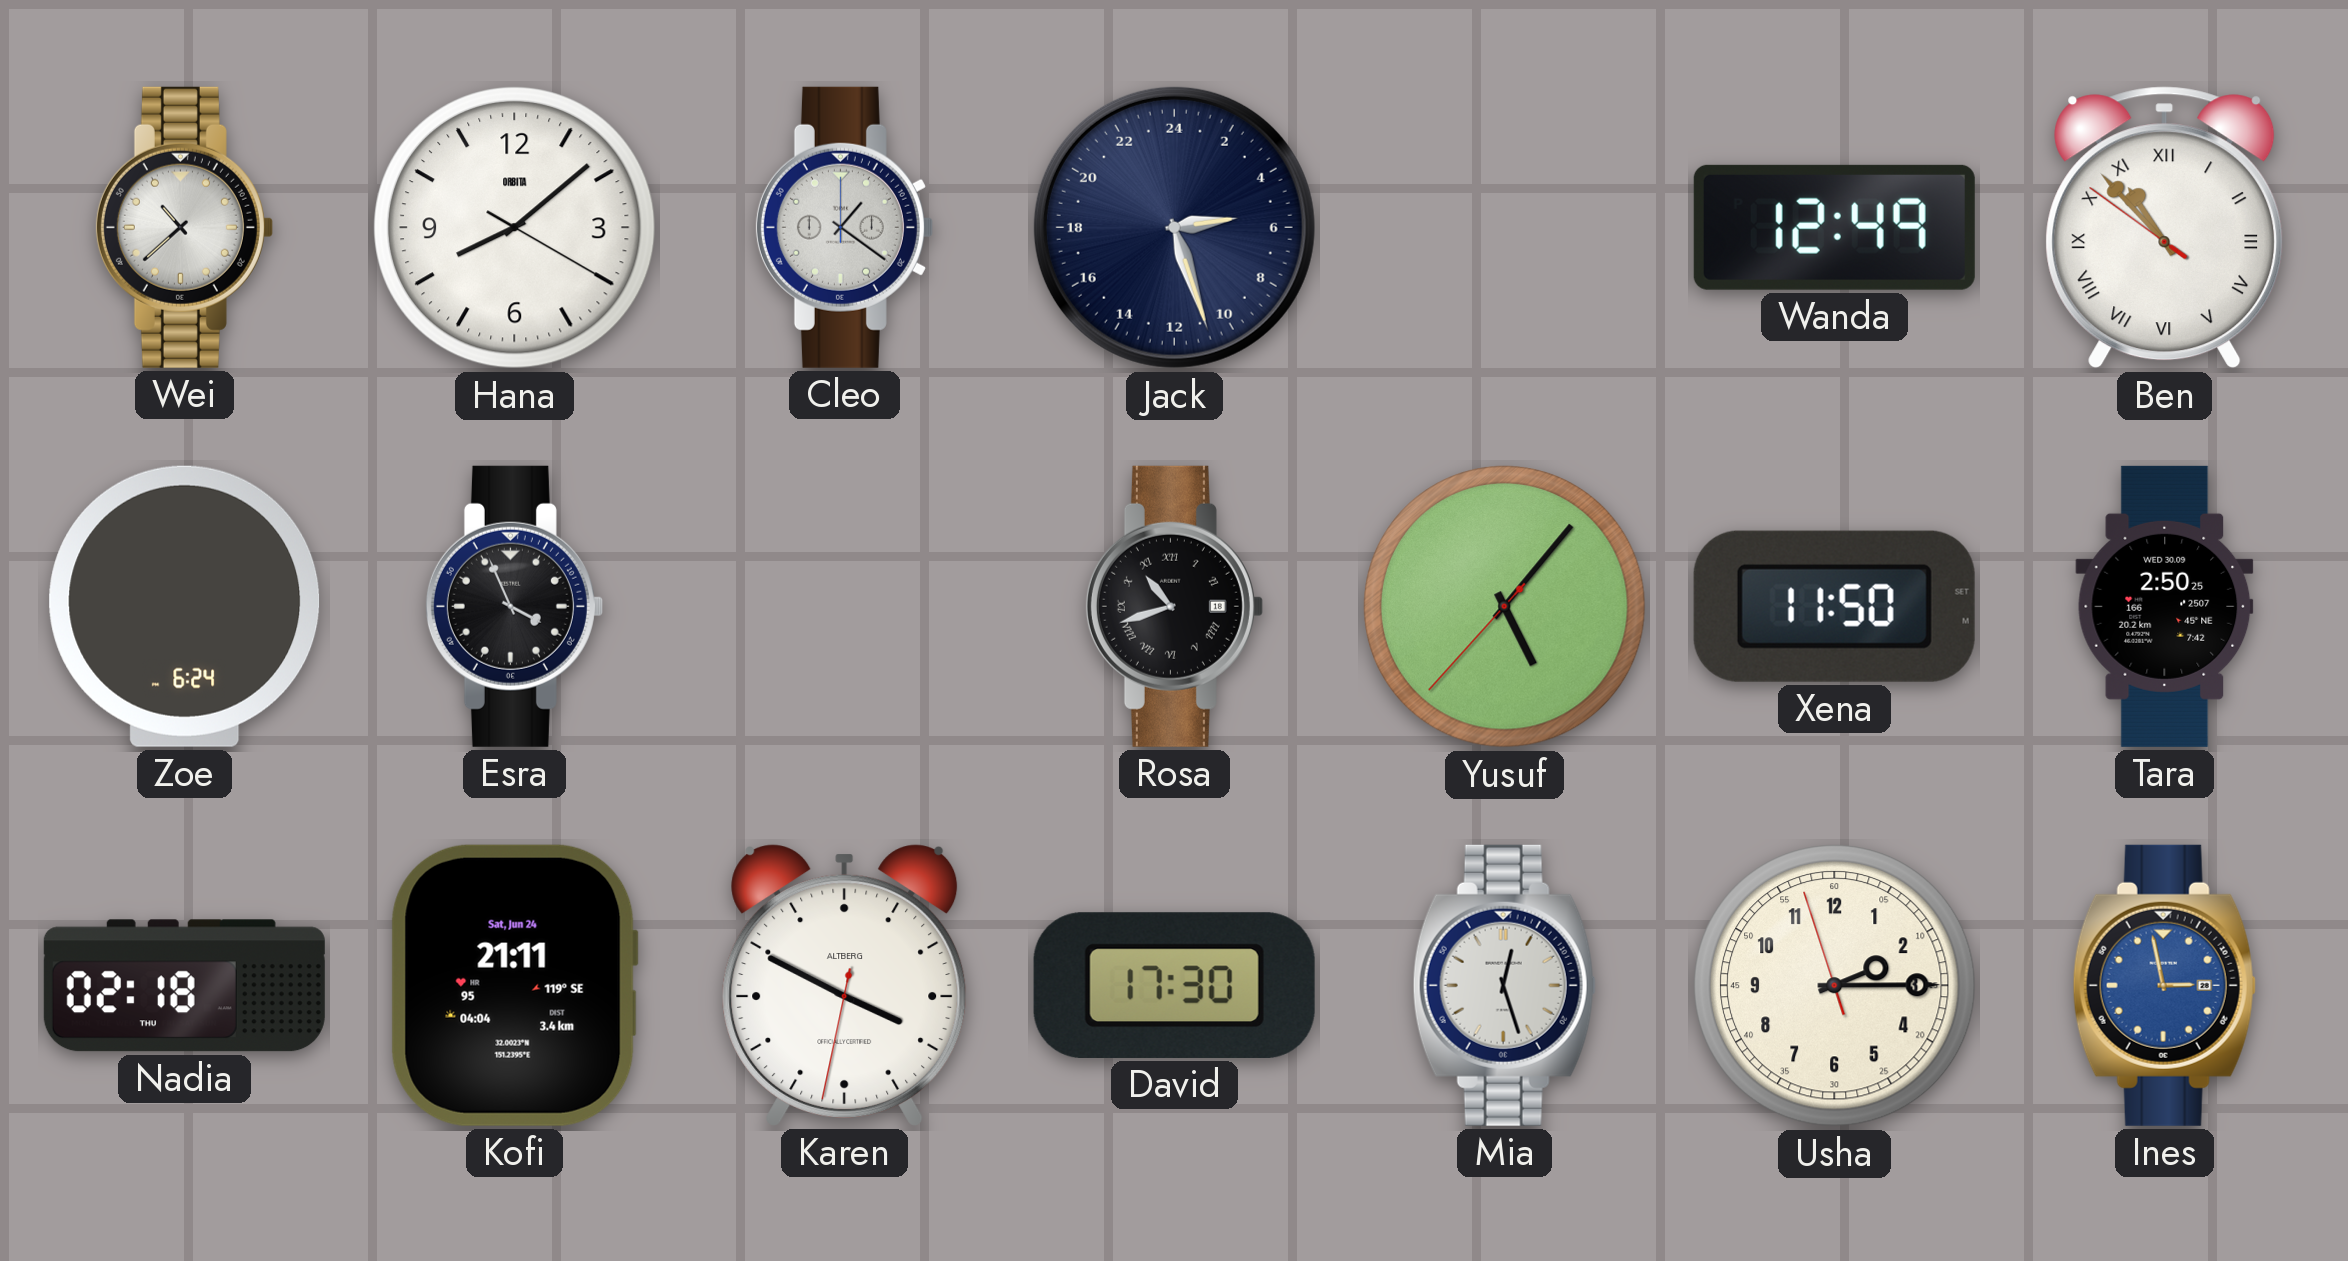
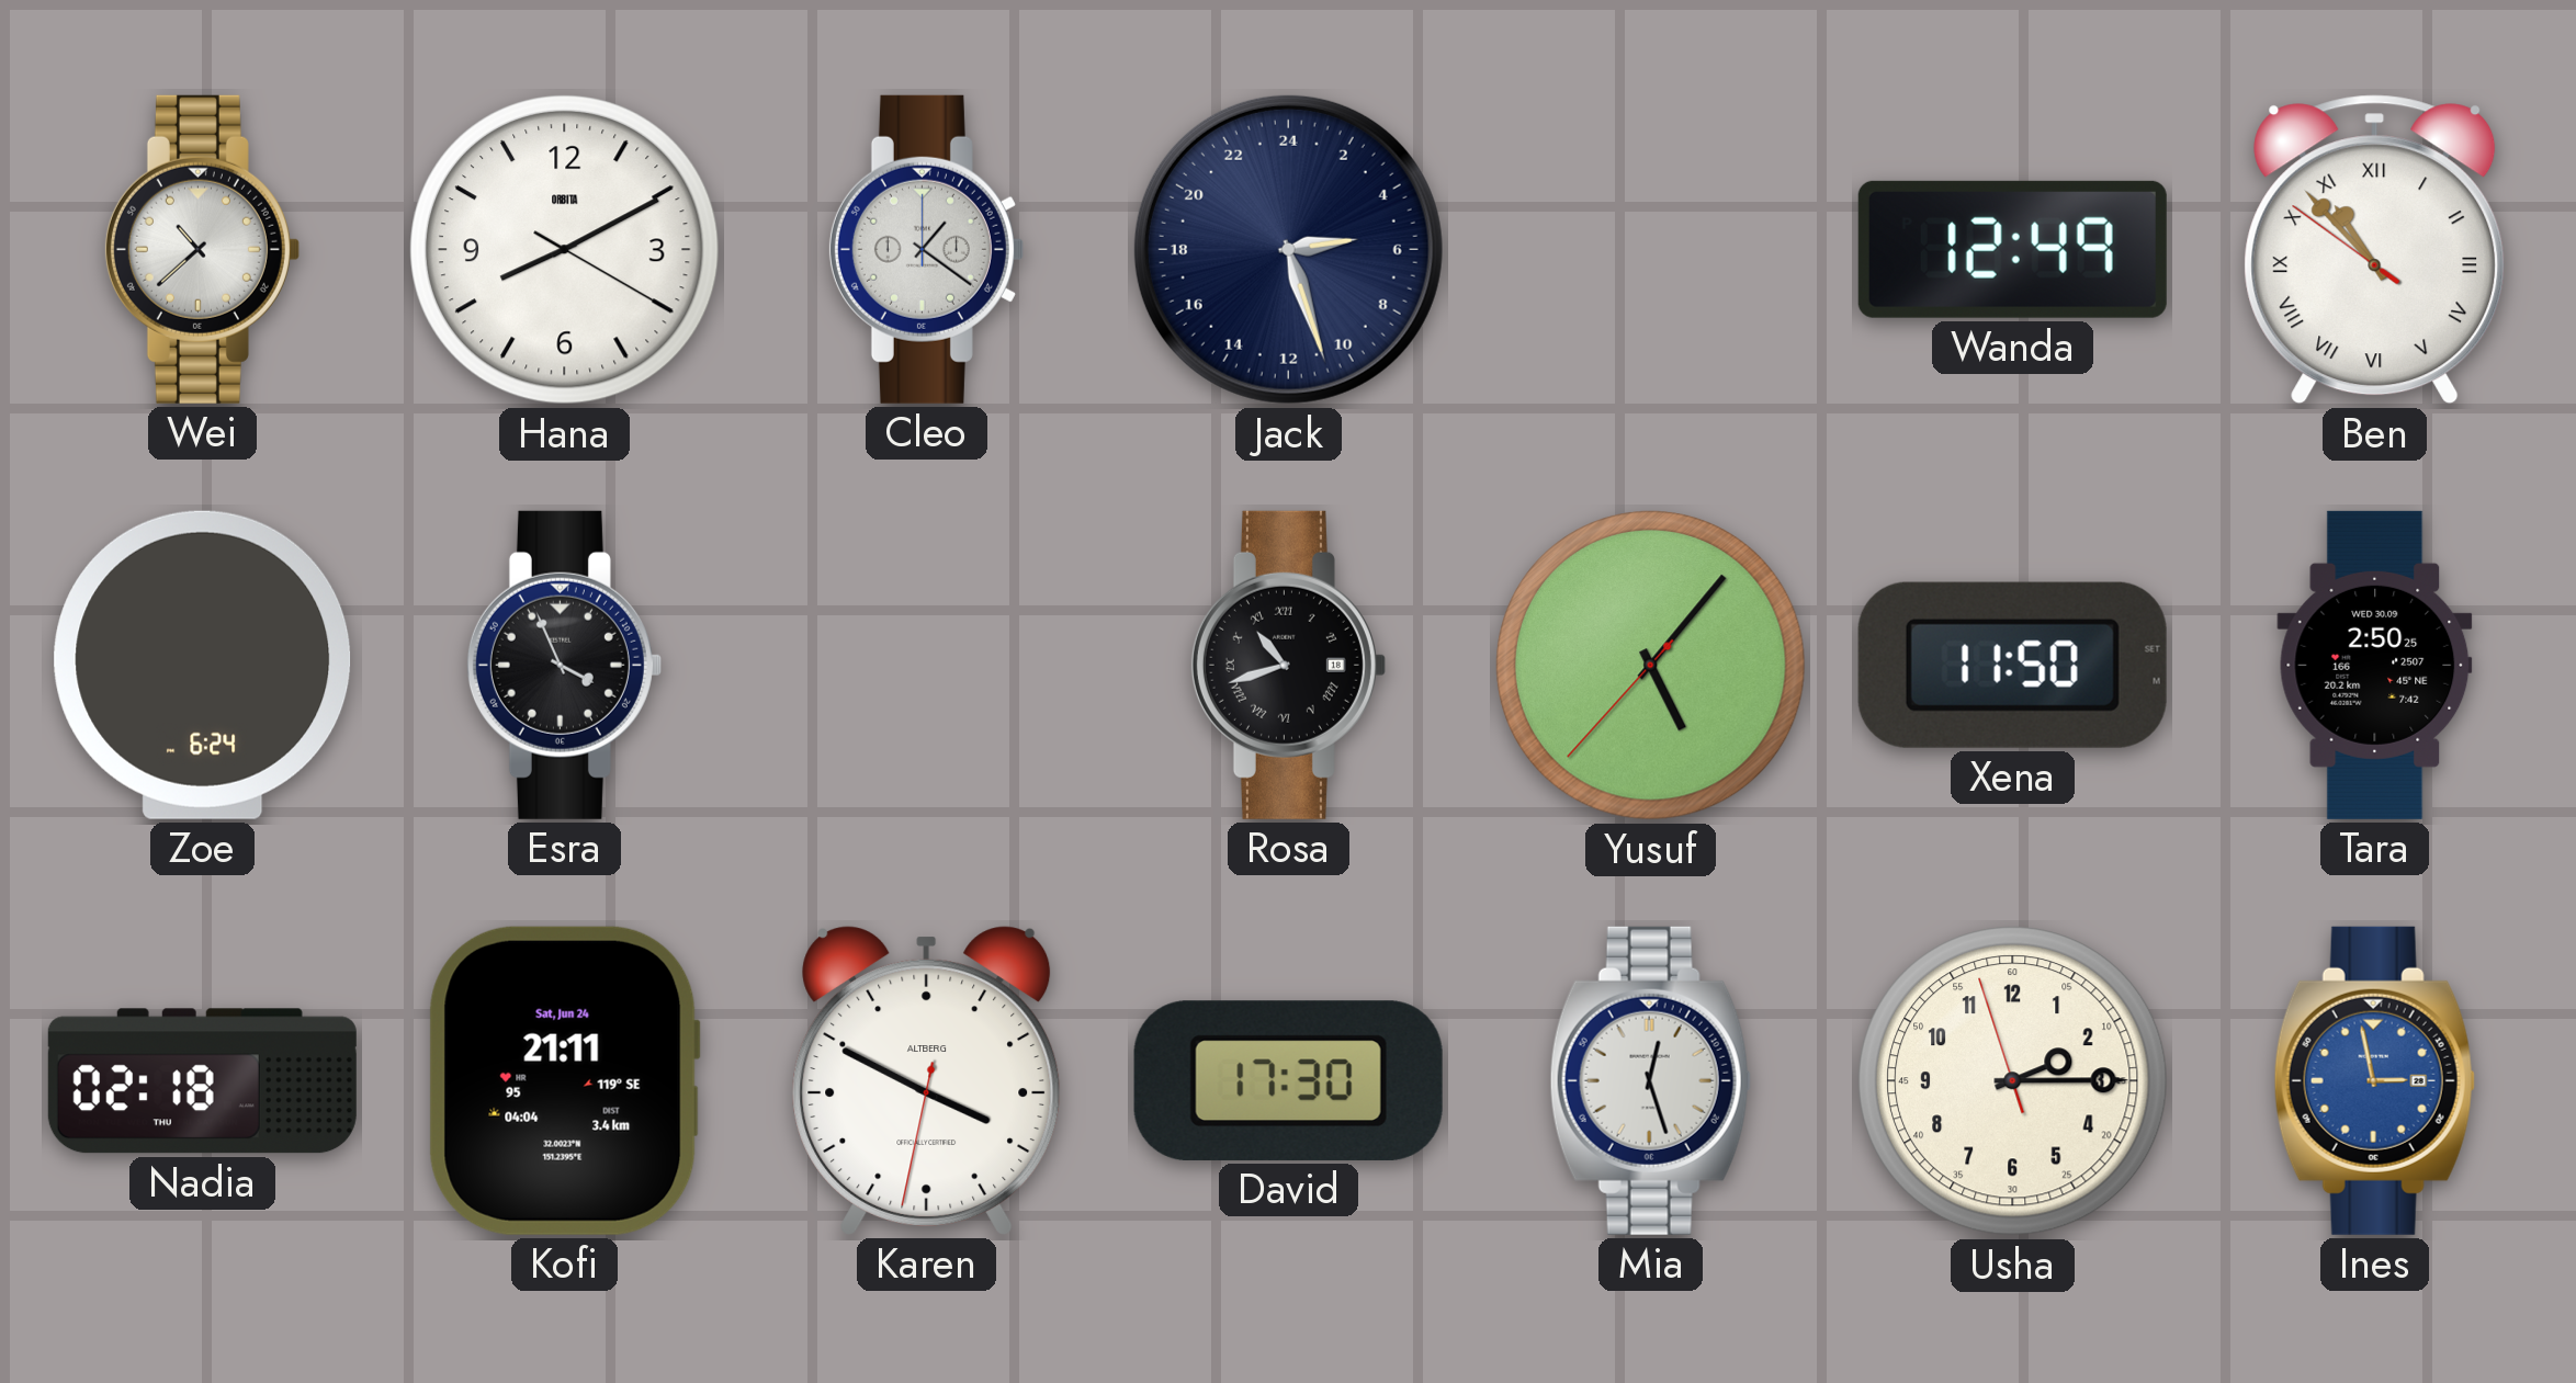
Hana: 8:08 -> 8:10 (564, 249)
